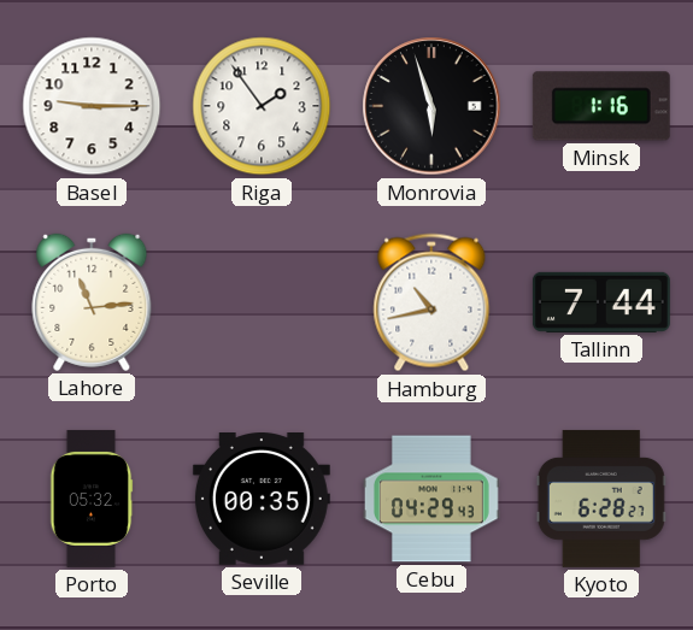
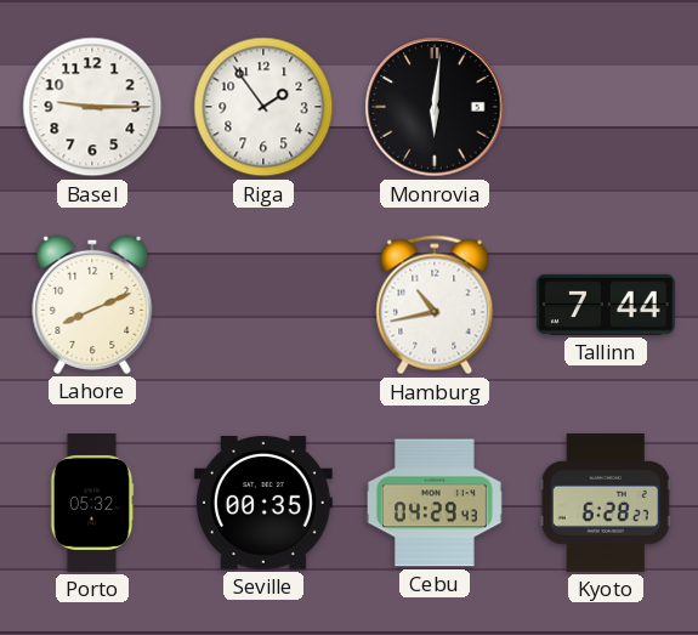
Monrovia: 5:57 -> 6:01 (435, 107)
Minsk: 1:16 -> none (601, 106)
Lahore: 11:14 -> 8:11 (92, 305)
